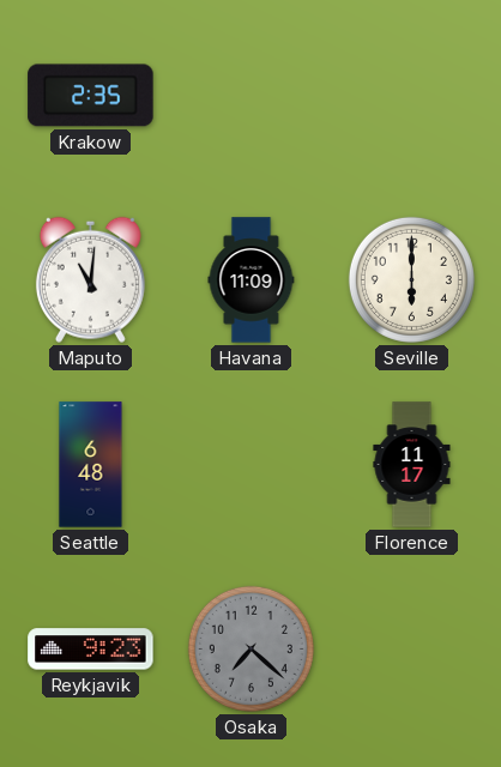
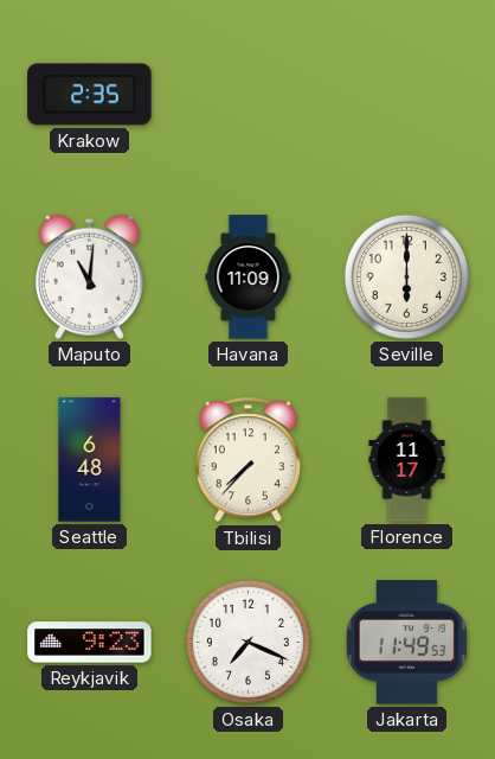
Tbilisi: none -> 7:37 (247, 460)
Osaka: 7:22 -> 7:19 (247, 642)
Osaka dial: grey -> white (247, 642)
Jakarta: none -> 11:49 (406, 643)
